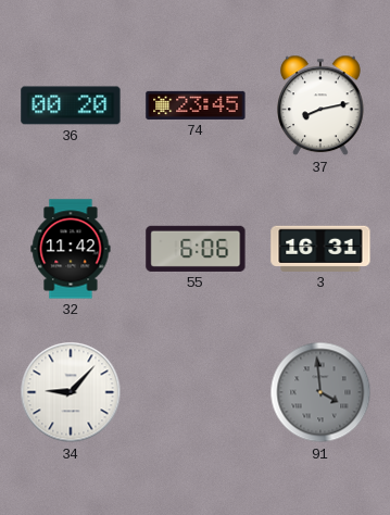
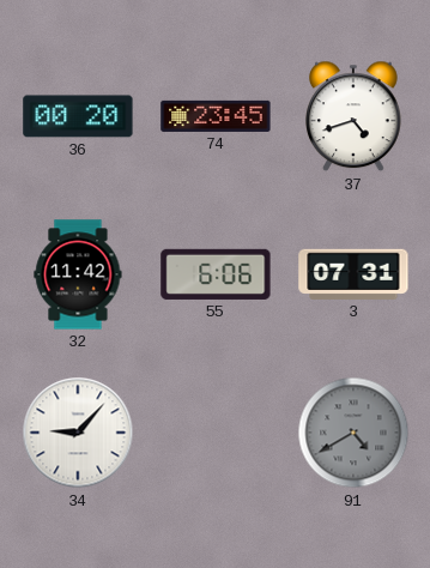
37: 8:13 -> 4:42 (355, 116)
3: 16:31 -> 07:31 (353, 274)
91: 3:59 -> 4:40 (353, 433)
